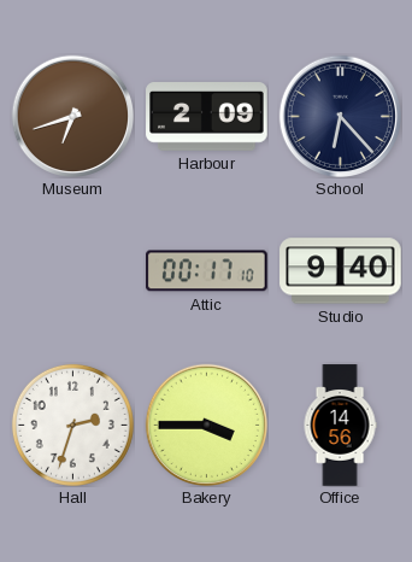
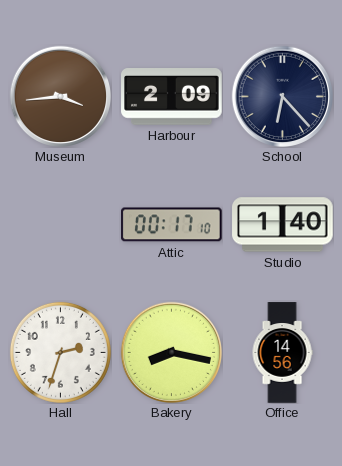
Museum: 6:42 -> 3:44 (60, 96)
Studio: 9:40 -> 1:40 (283, 225)
Bakery: 3:45 -> 8:17 (171, 352)
